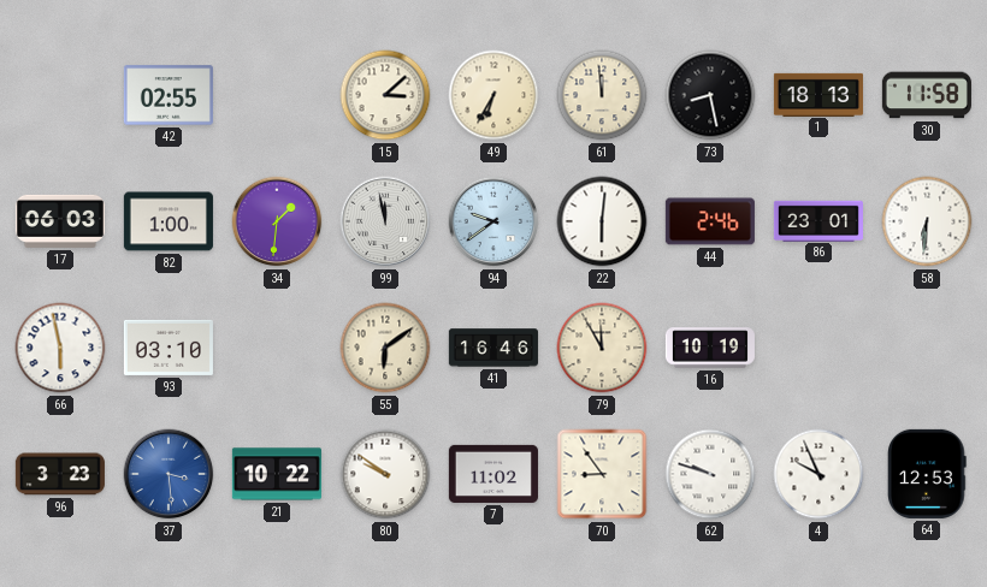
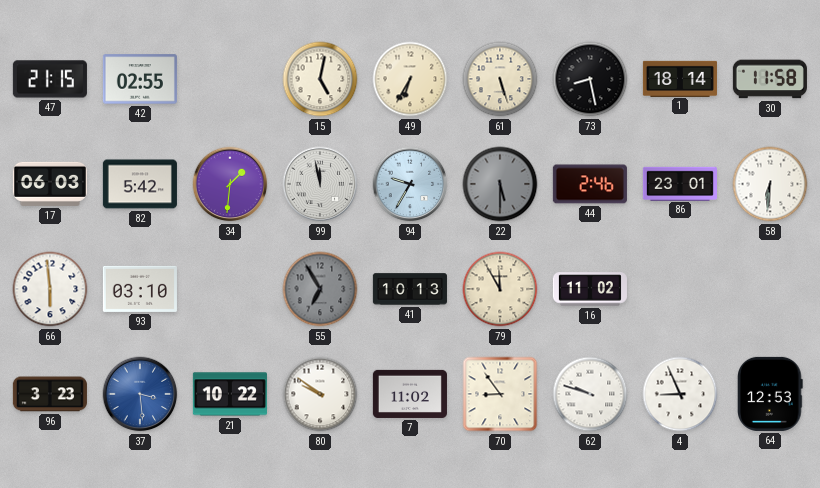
47: none -> 21:15 (50, 79)
15: 3:08 -> 5:02 (320, 79)
61: 11:59 -> 5:27 (500, 79)
1: 18:13 -> 18:14 (680, 78)
82: 1:00 -> 5:42 (140, 184)
94: 9:39 -> 9:35 (410, 184)
22: 6:01 -> 5:30 (500, 184)
22 dial: white -> grey (500, 184)
66: 5:58 -> 5:59 (50, 289)
55: 6:09 -> 6:55 (320, 289)
55 dial: cream -> grey (320, 289)
41: 16:46 -> 10:13 (410, 289)
16: 10:19 -> 11:02 (590, 289)
4: 9:56 -> 8:56 (680, 394)
